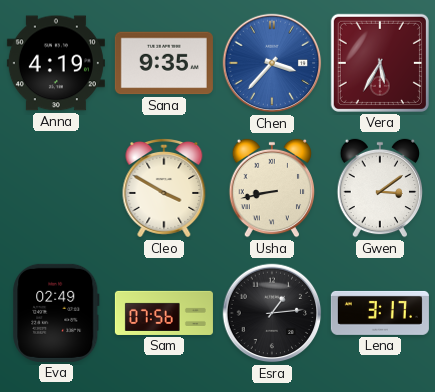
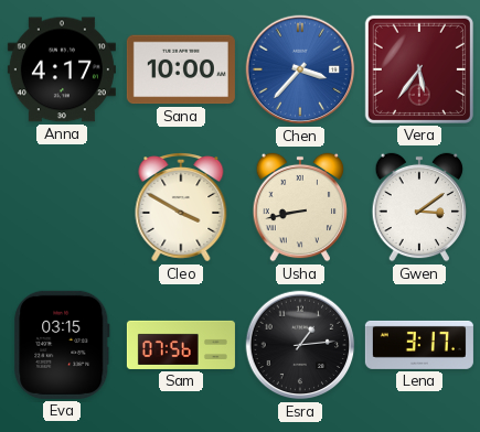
Anna: 4:19 -> 4:17 (62, 69)
Sana: 9:35 -> 10:00 (181, 69)
Vera: 5:35 -> 5:36 (419, 69)
Eva: 02:49 -> 03:15 (62, 345)
